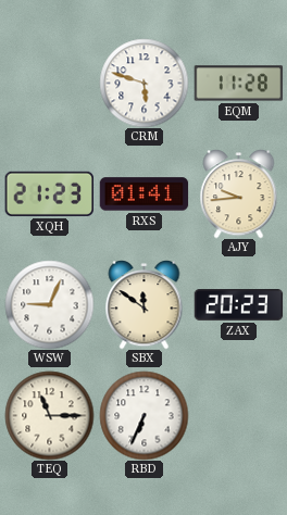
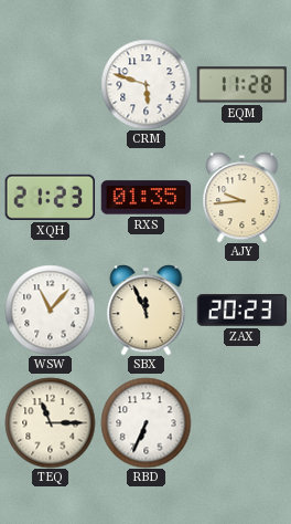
RXS: 01:41 -> 01:35 (145, 198)
WSW: 9:04 -> 11:07 (50, 310)
SBX: 11:51 -> 11:56 (147, 311)
